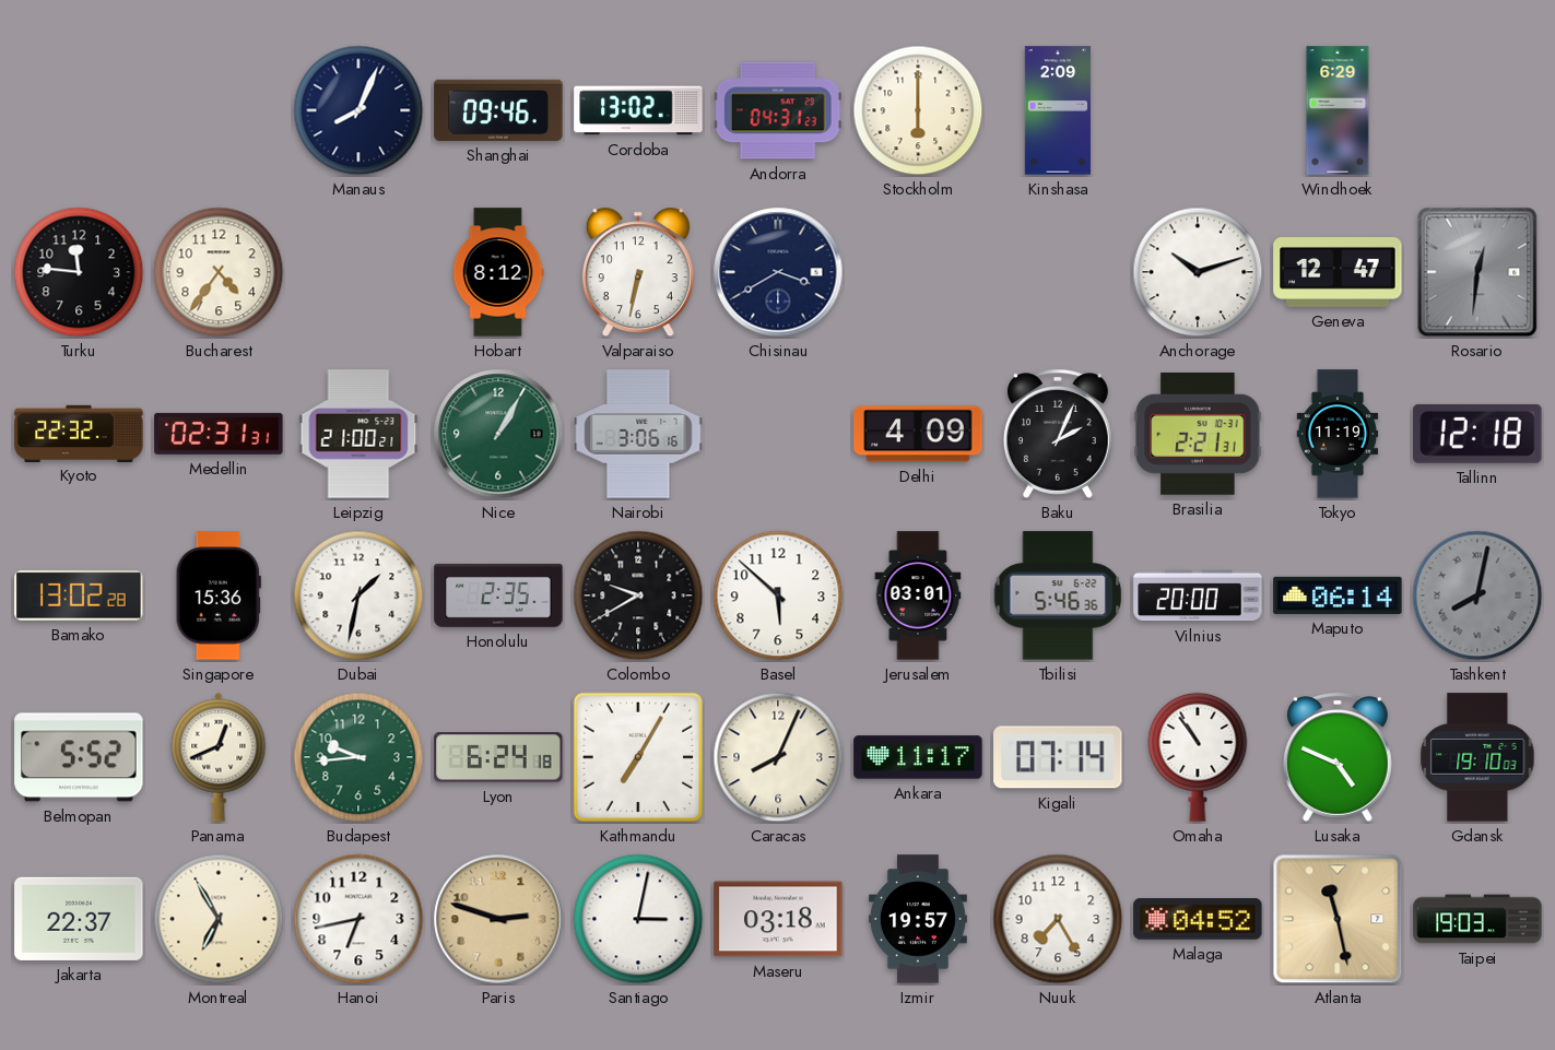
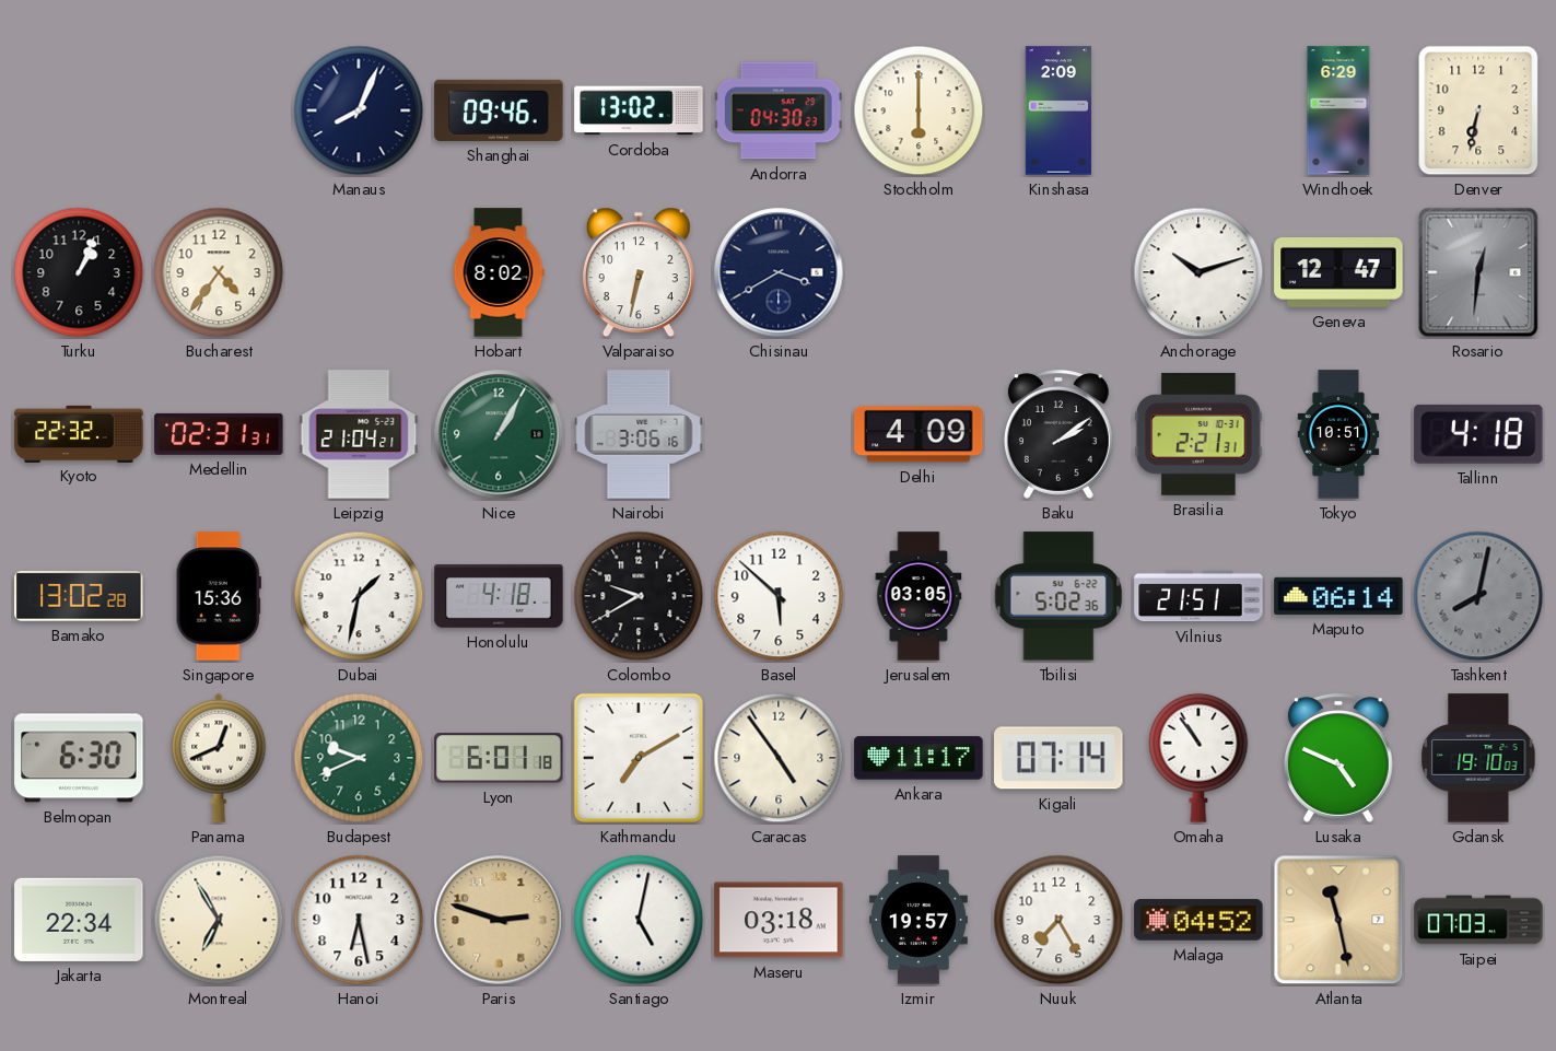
Andorra: 04:31 -> 04:30 (779, 110)
Denver: none -> 6:32 (1478, 110)
Turku: 11:46 -> 1:04 (79, 272)
Hobart: 8:12 -> 8:02 (499, 272)
Leipzig: 21:00 -> 21:04 (359, 434)
Baku: 2:04 -> 2:09 (1058, 434)
Tokyo: 11:19 -> 10:51 (1338, 434)
Tallinn: 12:18 -> 4:18 (1478, 434)
Honolulu: 2:35 -> 4:18 (499, 596)
Jerusalem: 03:01 -> 03:05 (919, 596)
Tbilisi: 5:46 -> 5:02 (1058, 596)
Vilnius: 20:00 -> 21:51 (1198, 596)
Belmopan: 5:52 -> 6:30 (79, 758)
Budapest: 9:44 -> 9:41 (359, 758)
Lyon: 6:24 -> 6:01 (499, 758)
Kathmandu: 7:05 -> 7:10 (639, 758)
Caracas: 8:04 -> 4:54 (779, 758)
Jakarta: 22:37 -> 22:34 (79, 920)
Hanoi: 6:43 -> 6:28 (359, 920)
Santiago: 3:02 -> 5:02 (639, 920)
Taipei: 19:03 -> 07:03 (1478, 920)
